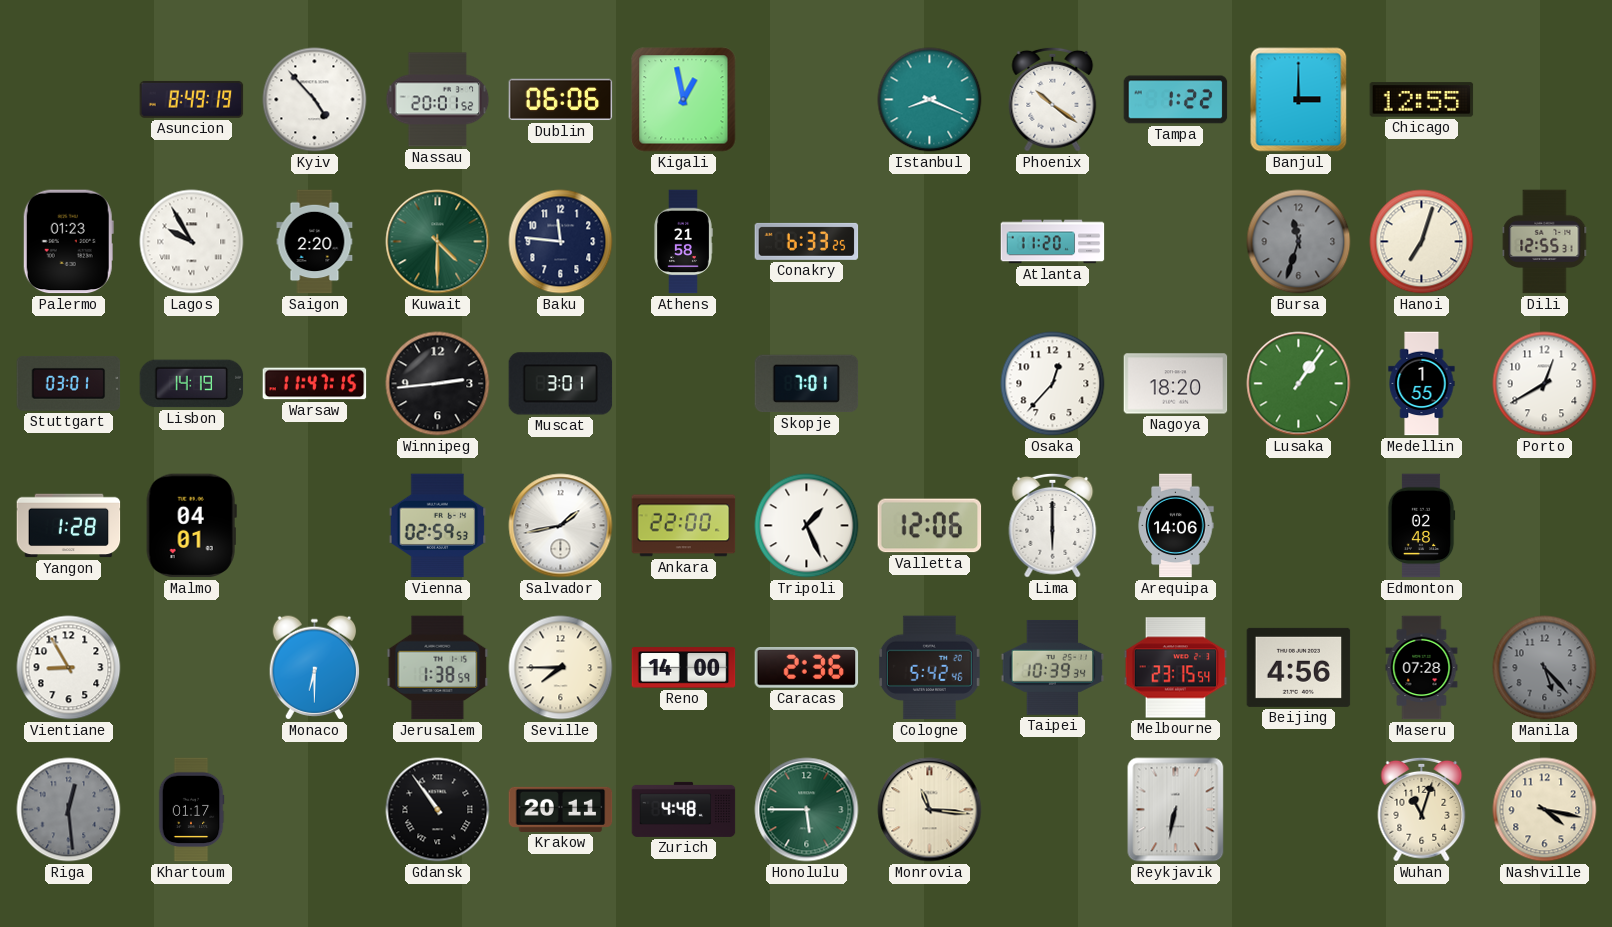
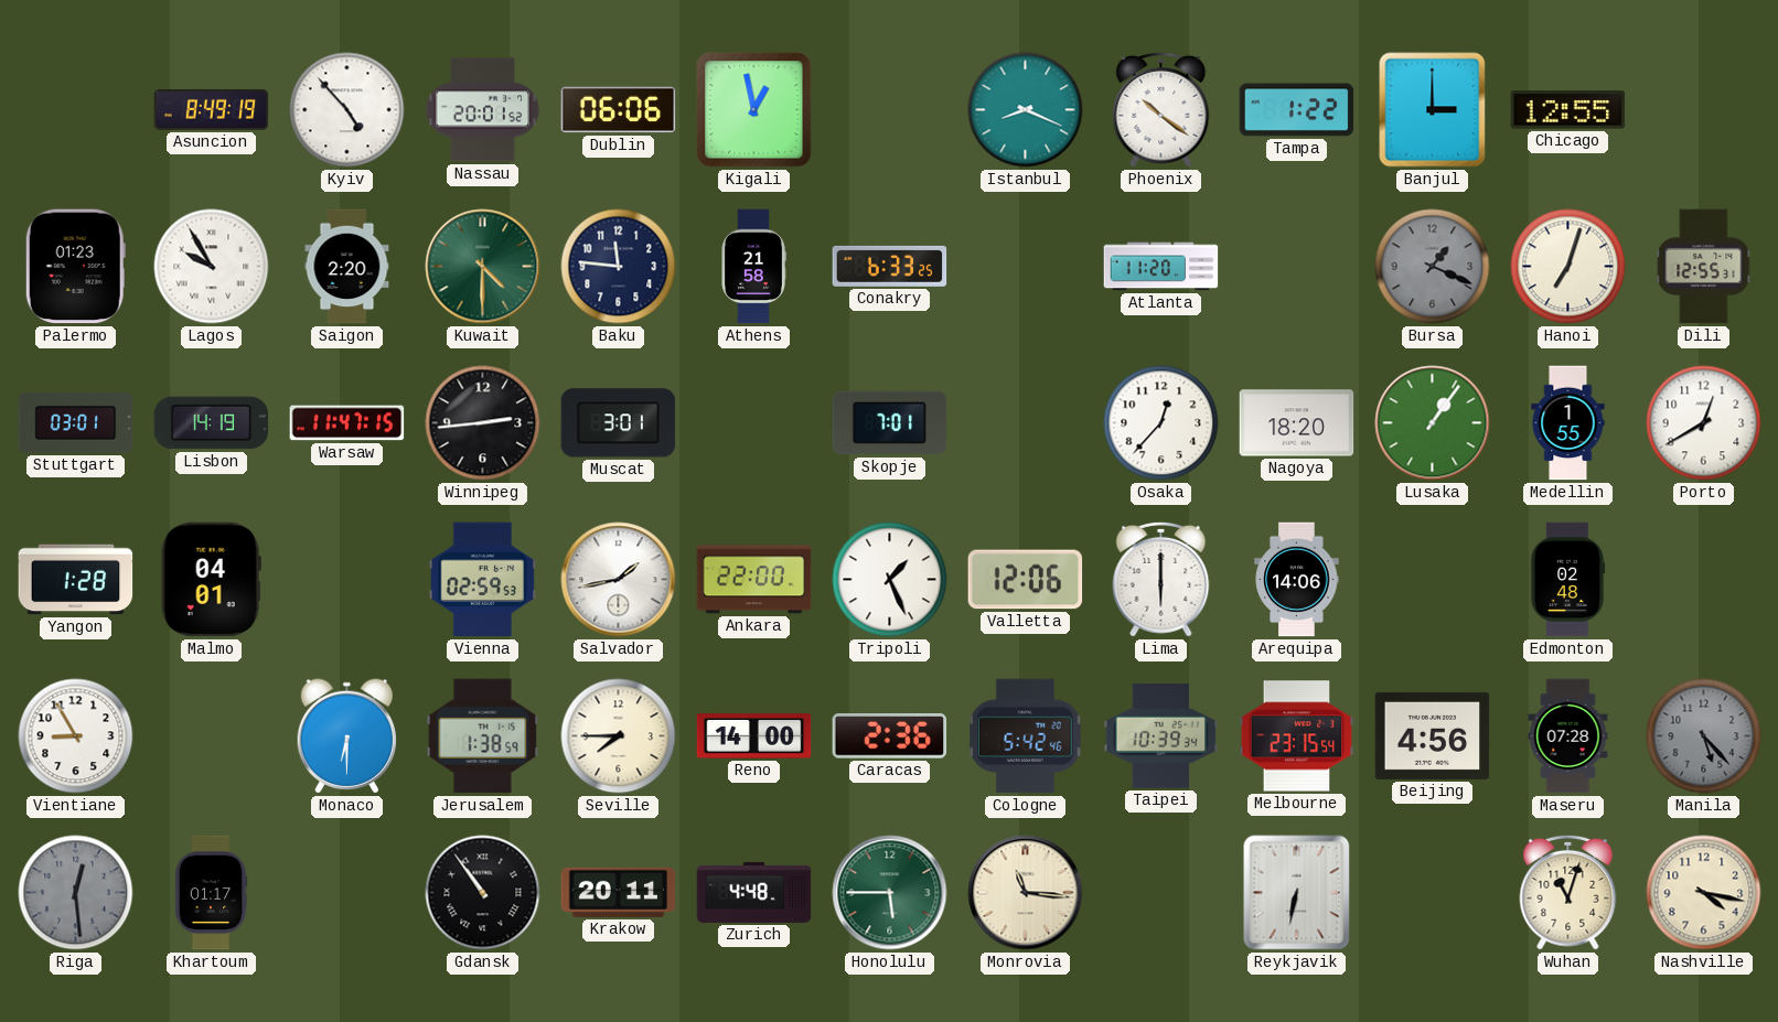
Bursa: 11:33 -> 1:19 (1433, 267)
